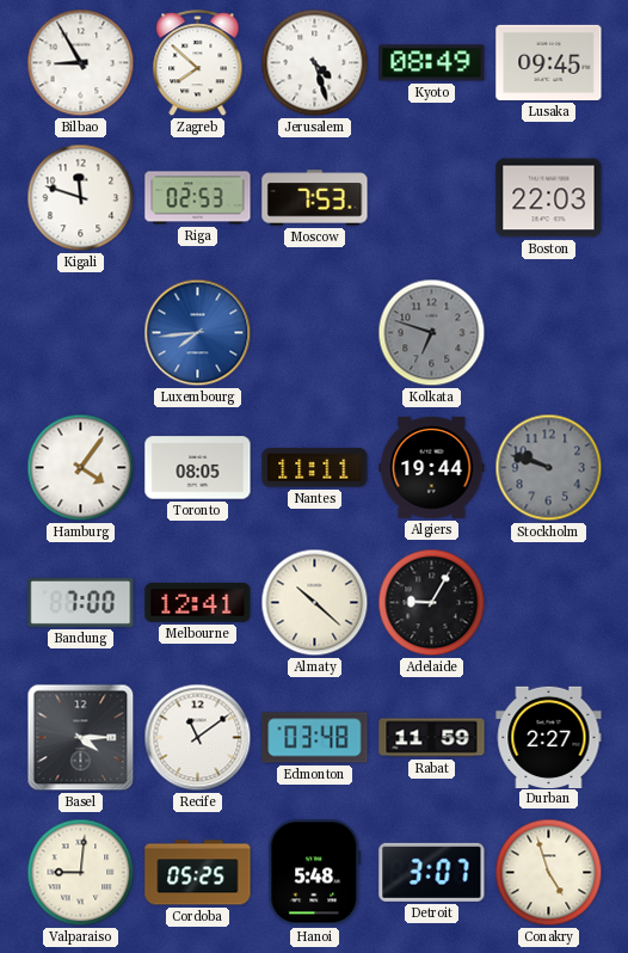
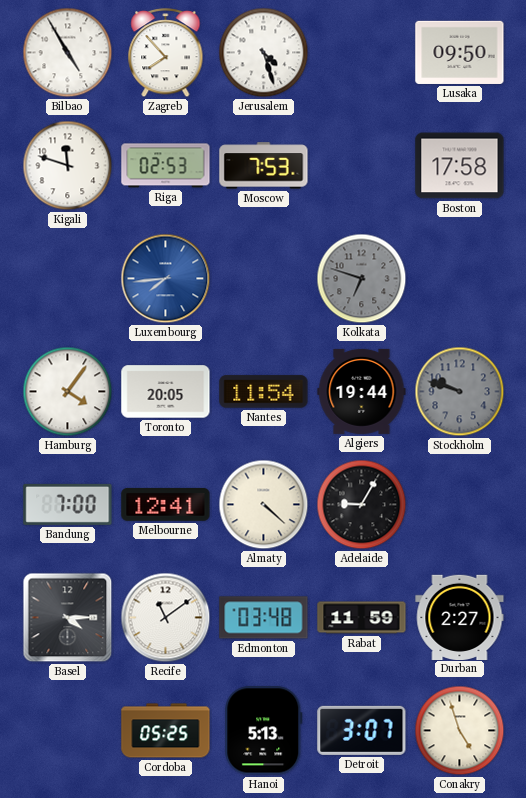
Bilbao: 8:55 -> 4:55 (68, 53)
Zagreb: 7:52 -> 7:53 (166, 53)
Kyoto: 08:49 -> none (432, 63)
Lusaka: 09:45 -> 09:50 (460, 52)
Boston: 22:03 -> 17:58 (460, 166)
Toronto: 08:05 -> 20:05 (166, 392)
Nantes: 11:11 -> 11:54 (264, 392)
Almaty: 10:22 -> 4:22 (264, 505)
Valparaiso: 9:01 -> none (81, 873)
Hanoi: 5:48 -> 5:13 (264, 731)
